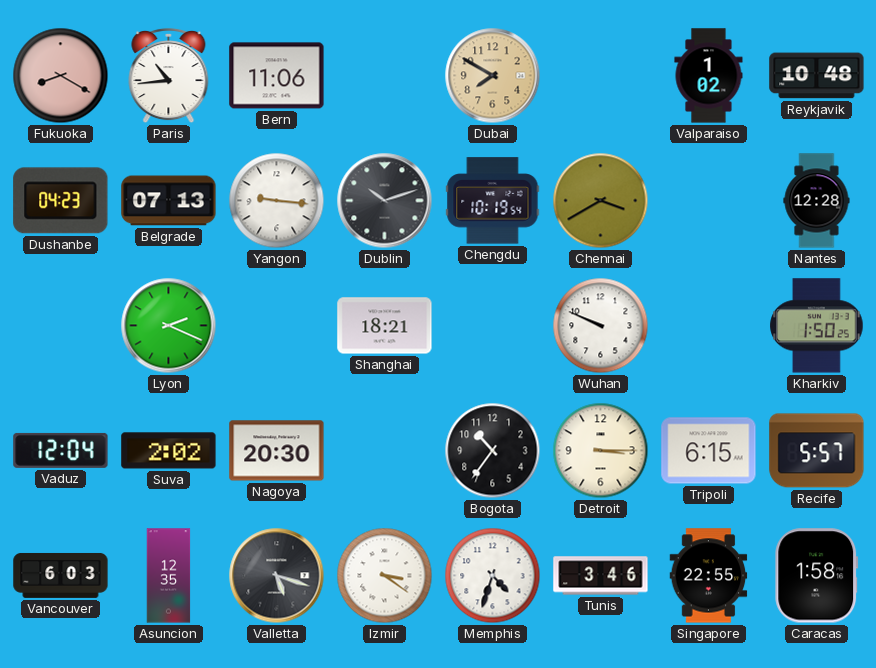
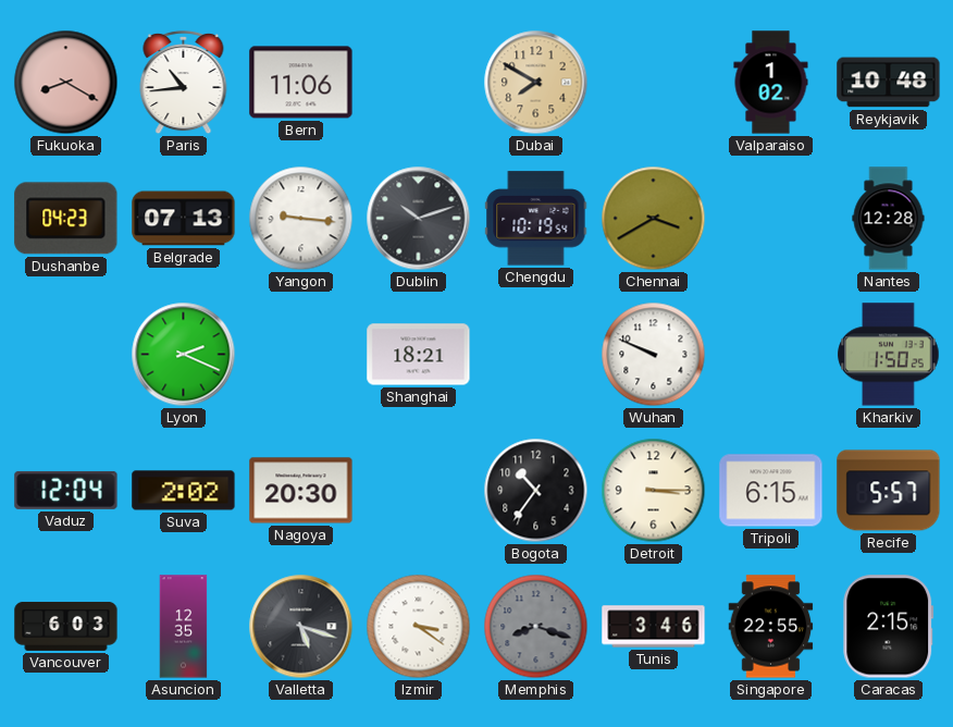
Memphis: 4:33 -> 8:18 (536, 627)
Memphis dial: white -> grey (536, 627)
Caracas: 1:58 -> 2:15 (889, 627)
